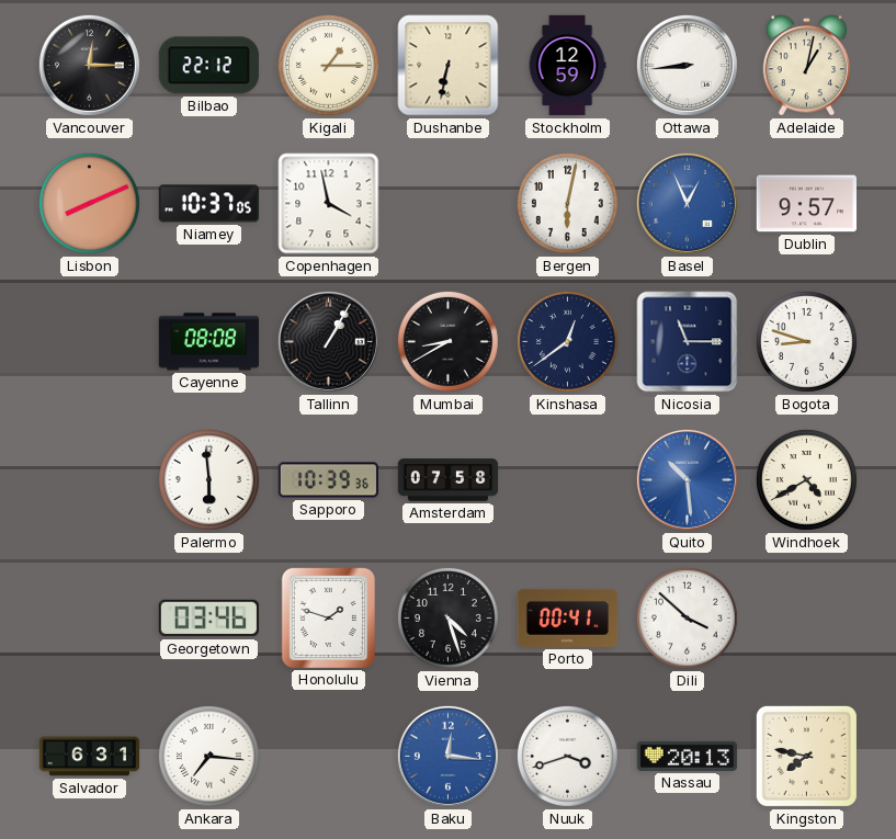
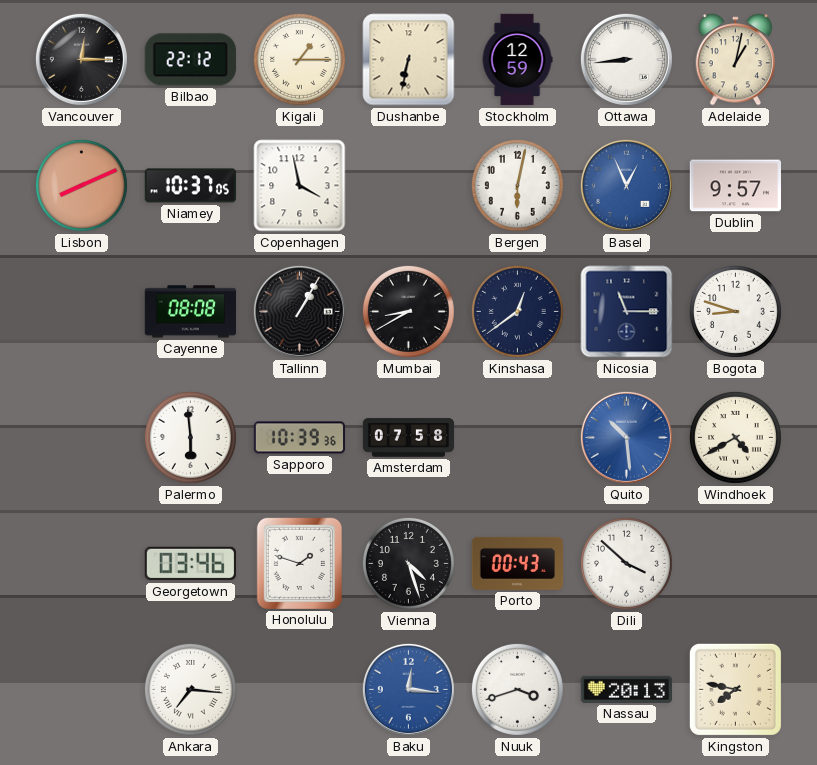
Porto: 00:41 -> 00:43 (518, 563)
Salvador: 6:31 -> none (90, 757)
